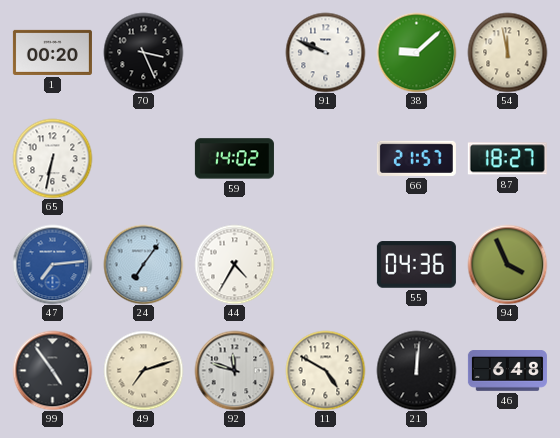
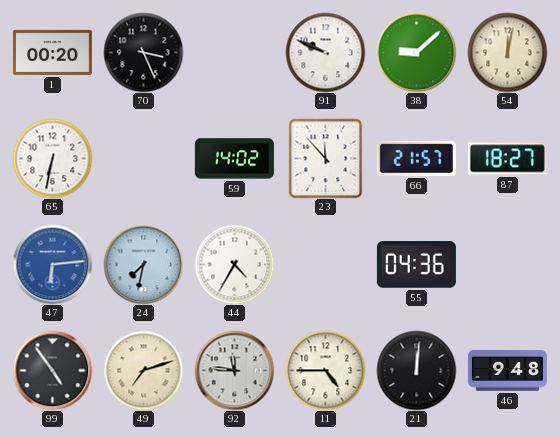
54: 11:58 -> 12:02 (507, 52)
23: none -> 11:53 (326, 158)
47: 7:14 -> 6:14 (52, 264)
24: 7:06 -> 7:32 (143, 264)
94: 3:56 -> none (507, 264)
92: 11:48 -> 11:46 (234, 370)
11: 4:50 -> 4:45 (325, 370)
46: 6:48 -> 9:48 (507, 371)
